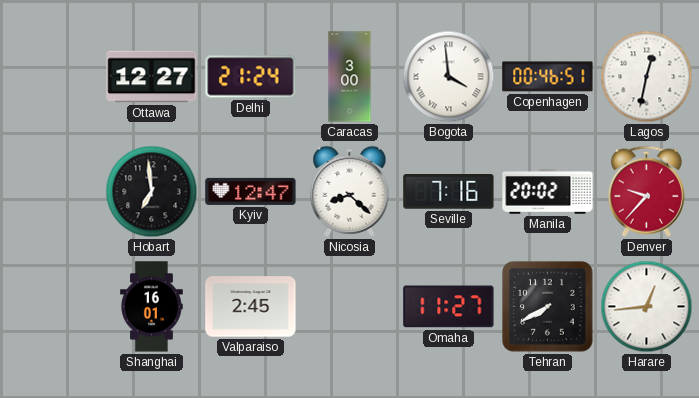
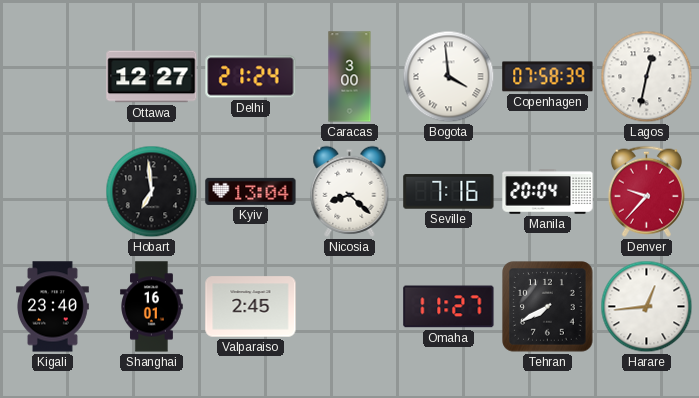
Copenhagen: 00:46 -> 07:58 (548, 77)
Kyiv: 12:47 -> 13:04 (251, 191)
Manila: 20:02 -> 20:04 (548, 192)
Kigali: none -> 23:40 (53, 307)
